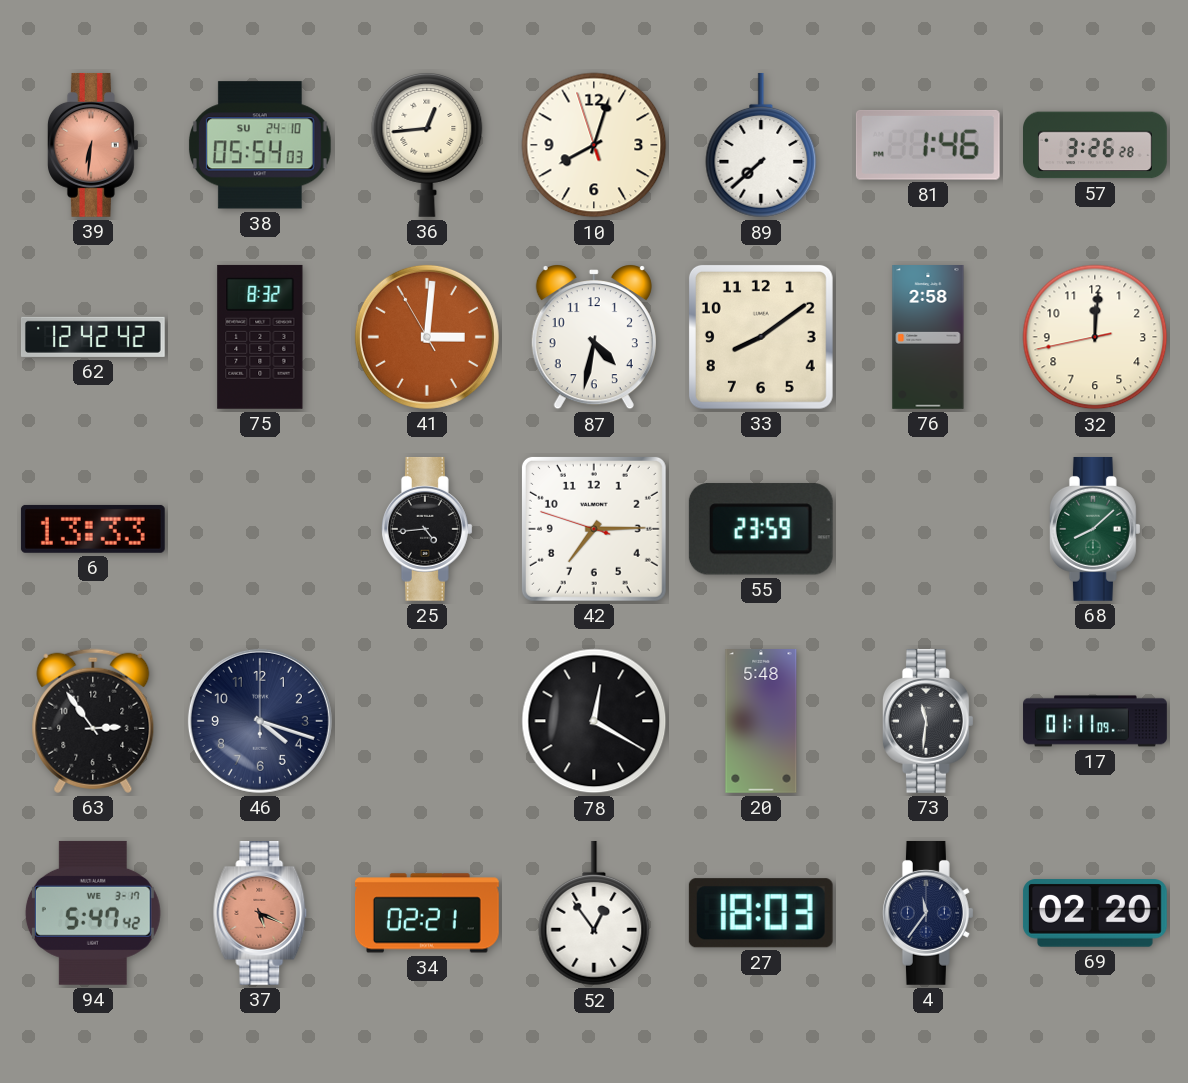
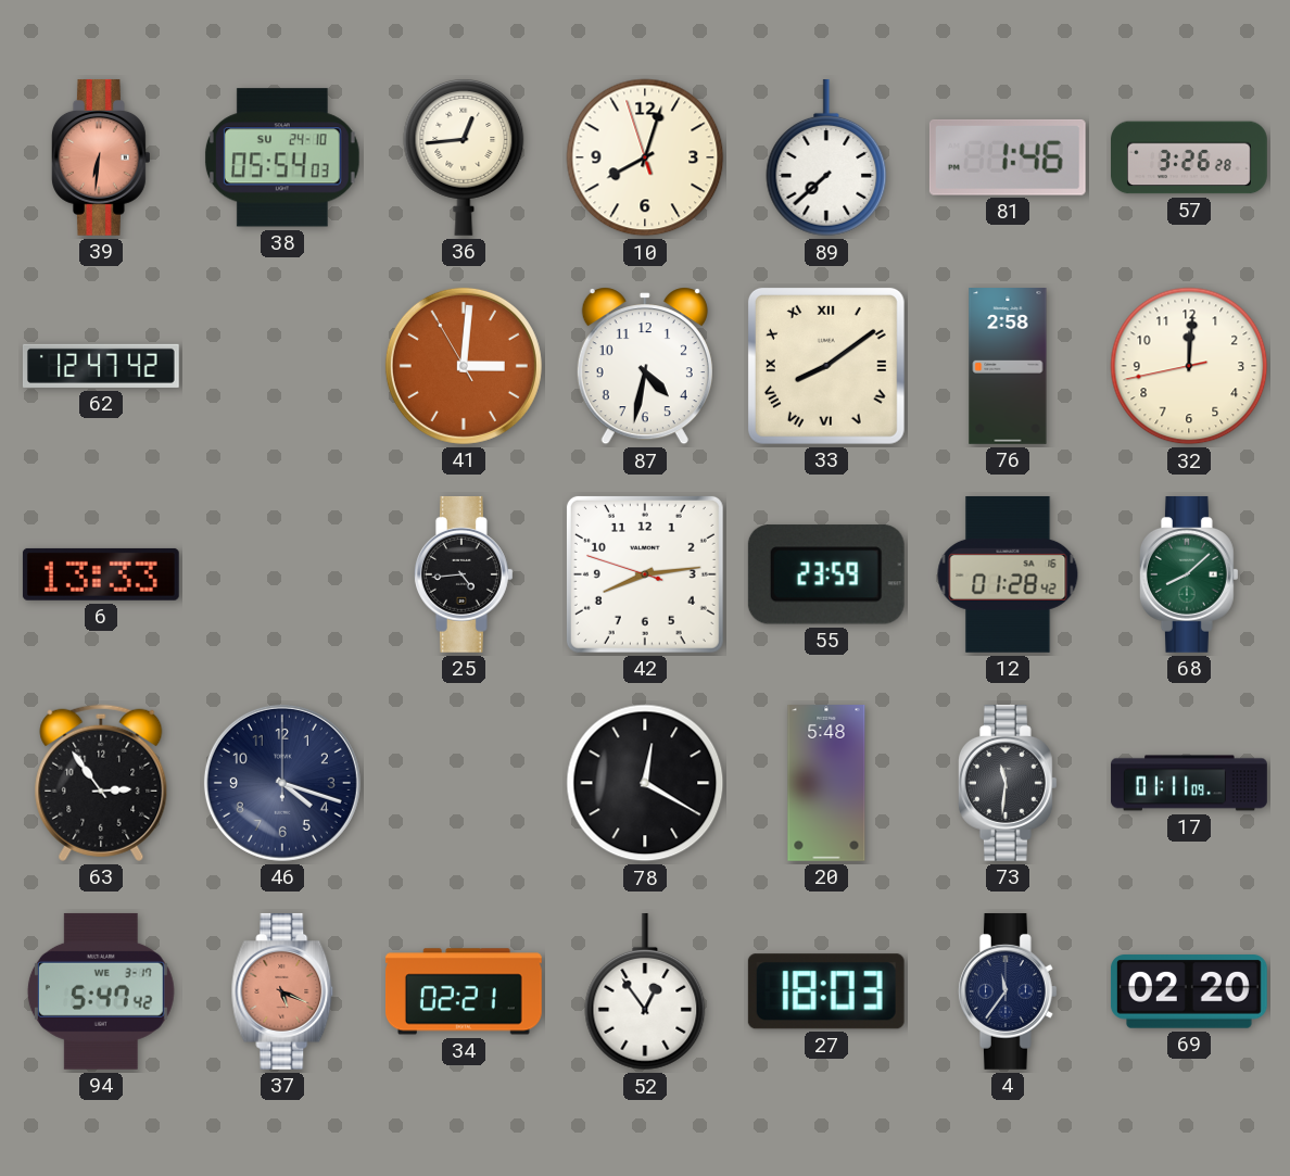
62: 12:42 -> 12:47 (101, 366)
75: 8:32 -> none (260, 337)
33 numerals: Arabic -> Roman (826, 366)
42: 7:14 -> 8:13 (645, 574)
12: none -> 01:28 (1008, 574)
